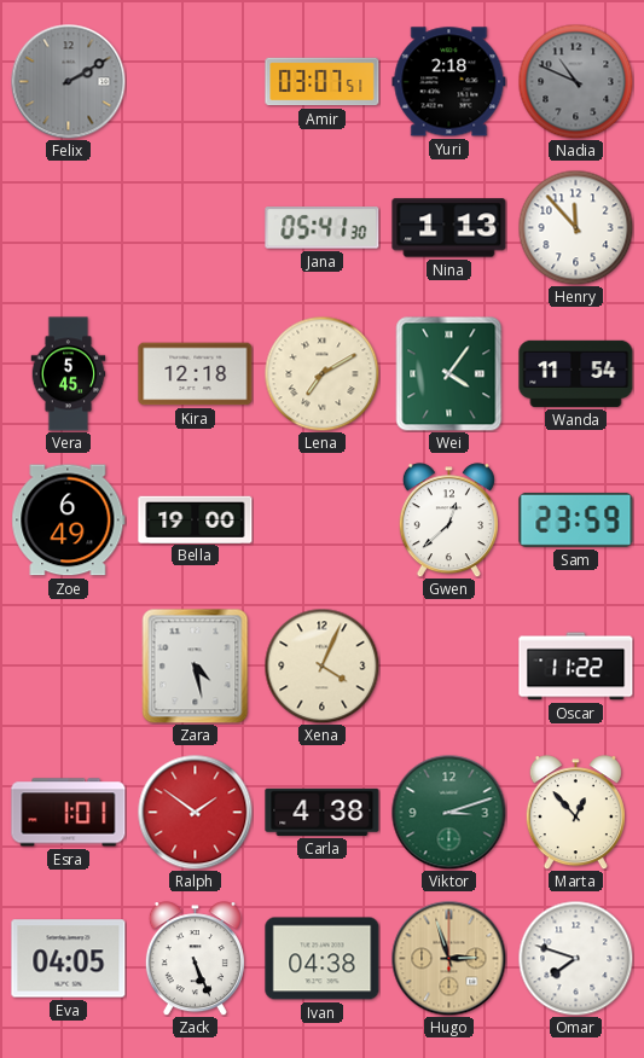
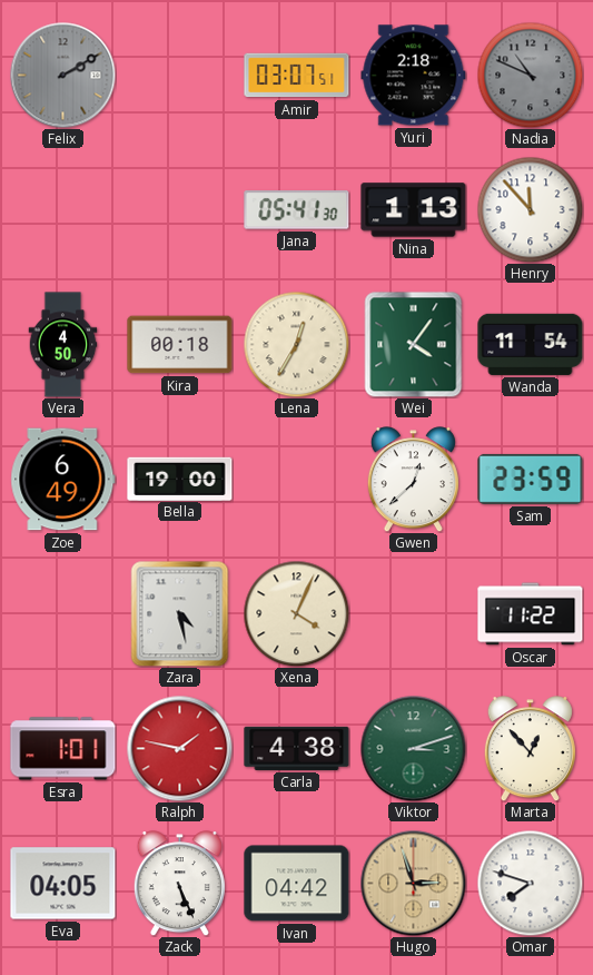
Vera: 5:45 -> 4:50 (63, 345)
Kira: 12:18 -> 00:18 (180, 345)
Lena: 7:10 -> 12:35 (296, 344)
Ralph: 1:51 -> 1:47 (179, 748)
Ivan: 04:38 -> 04:42 (297, 884)
